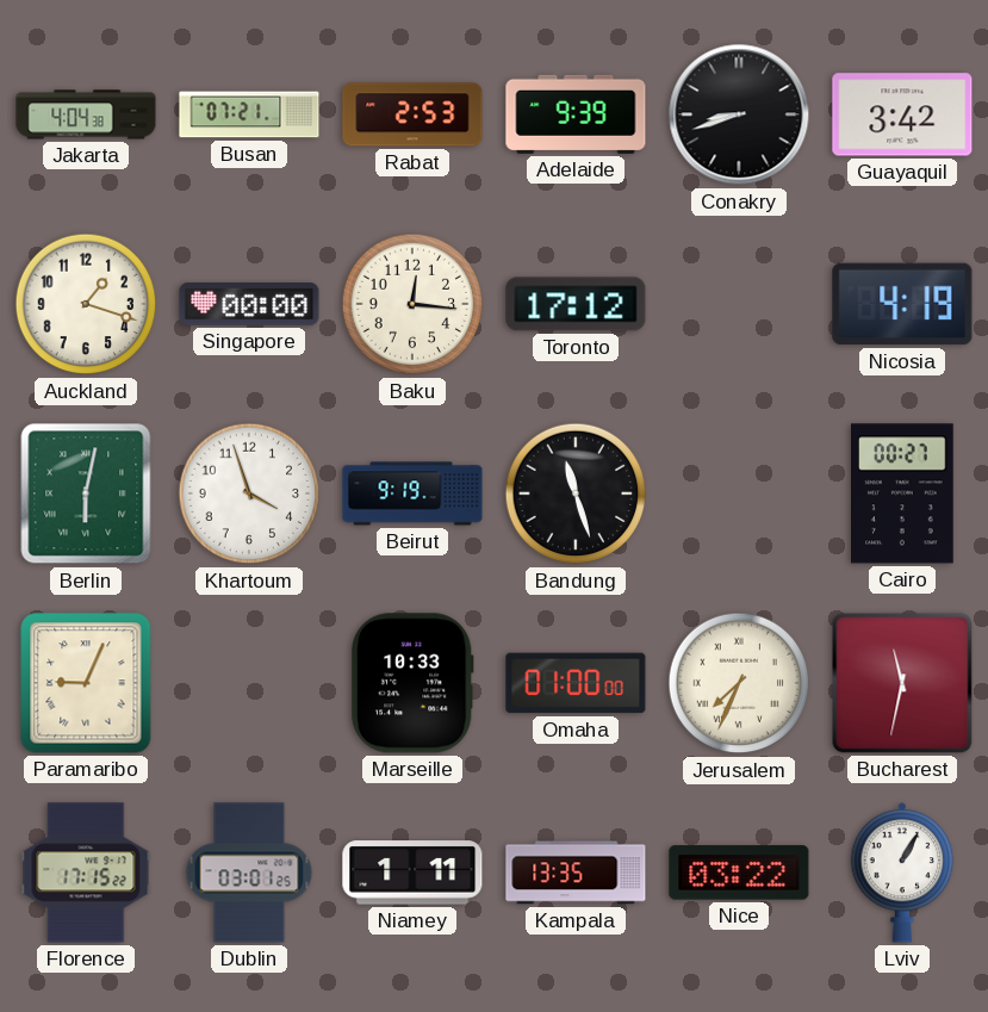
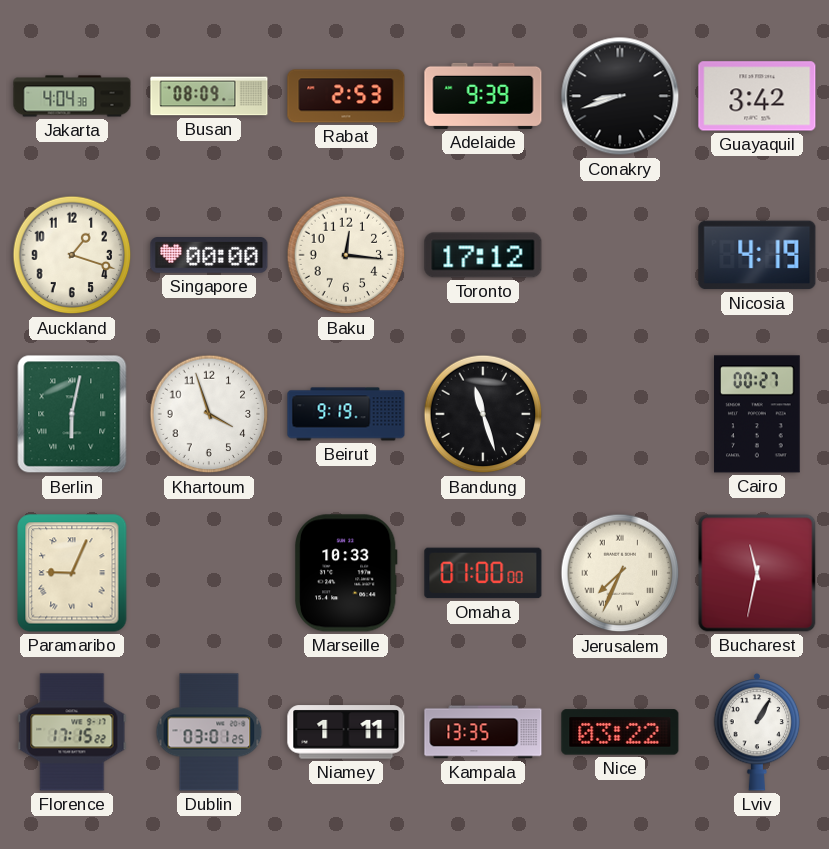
Busan: 07:21 -> 08:09 (209, 96)
